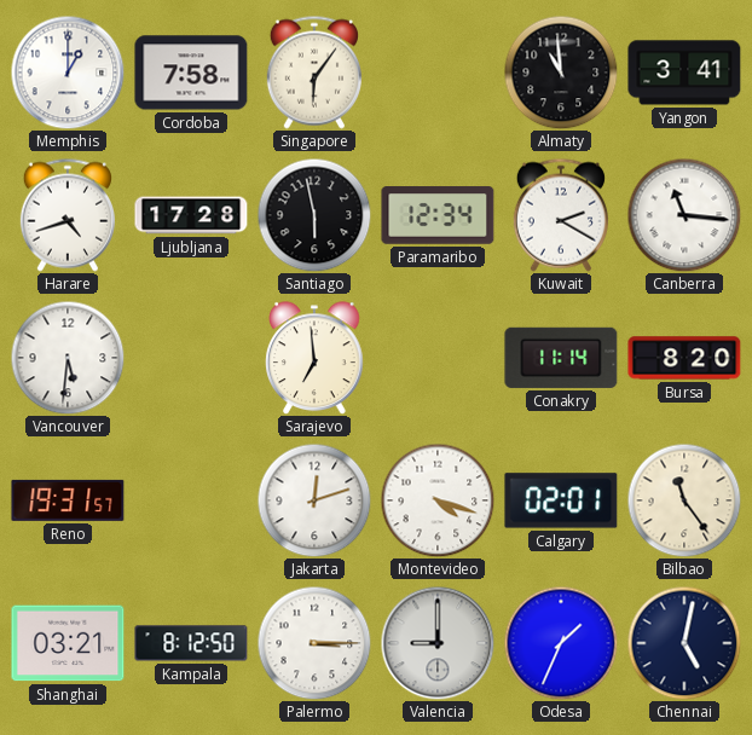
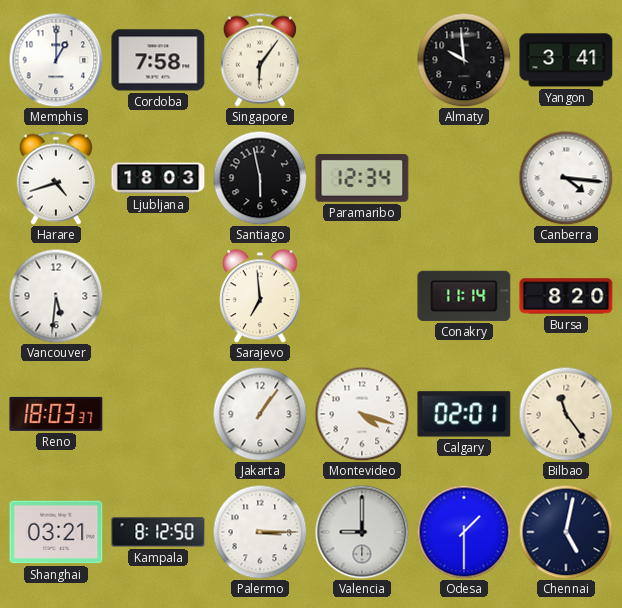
Almaty: 10:59 -> 9:59 (464, 60)
Ljubljana: 17:28 -> 18:03 (158, 178)
Kuwait: 2:20 -> none (561, 215)
Canberra: 11:16 -> 4:16 (566, 178)
Reno: 19:31 -> 18:03 (56, 414)
Jakarta: 12:12 -> 1:06 (260, 414)
Odesa: 1:34 -> 1:30 (464, 532)
